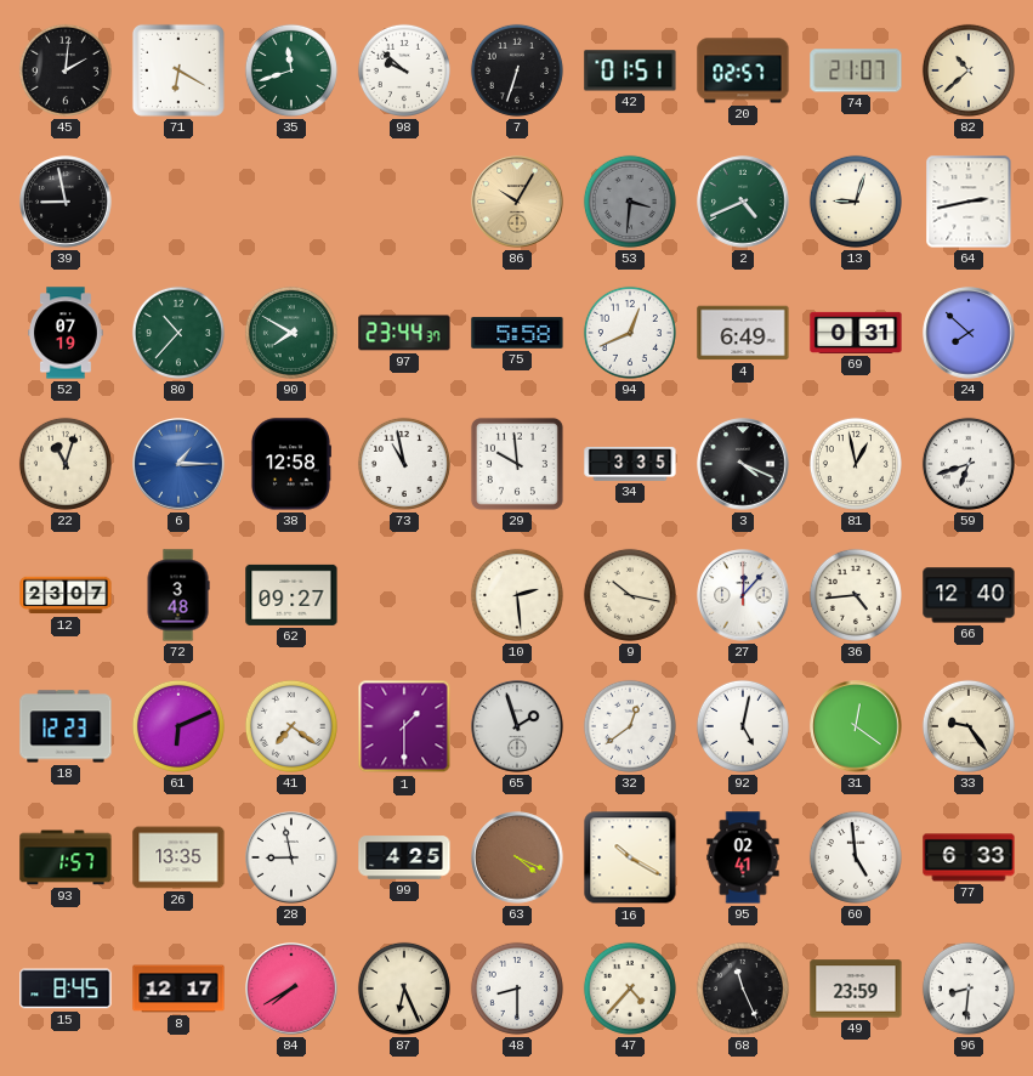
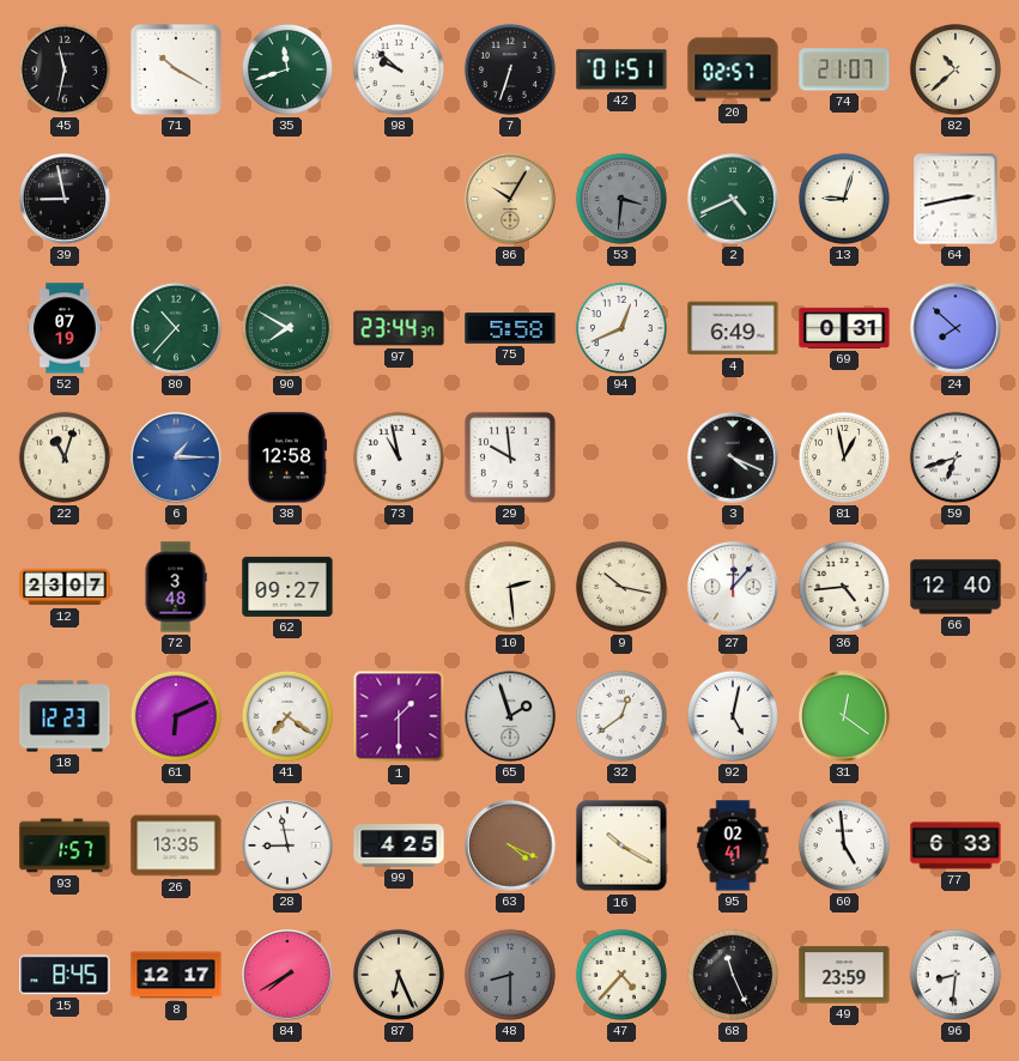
45: 2:01 -> 11:32 (65, 69)
71: 6:20 -> 10:20 (176, 69)
34: 3:35 -> none (630, 464)
33: 9:24 -> none (969, 726)
48 dial: white -> grey (510, 975)
